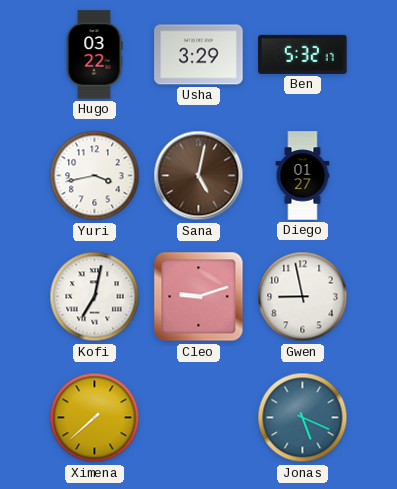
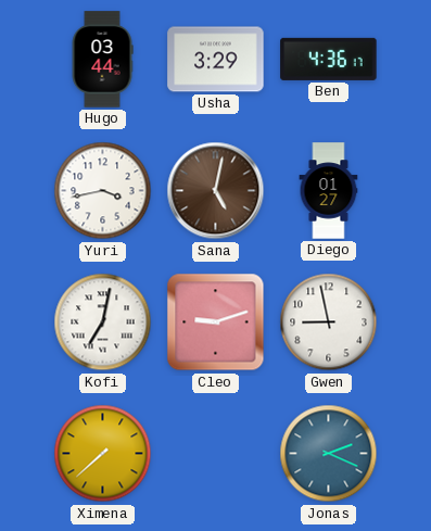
Hugo: 03:22 -> 03:44 (102, 60)
Ben: 5:32 -> 4:36 (329, 59)
Jonas: 5:19 -> 2:19 (329, 454)
